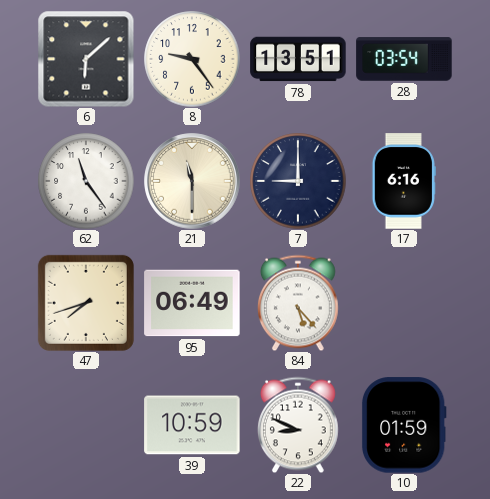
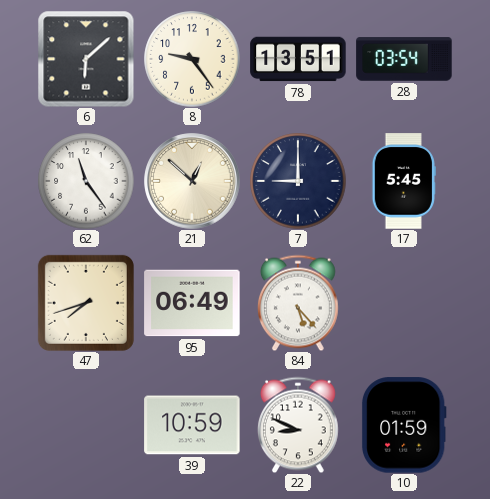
21: 11:30 -> 12:52 (192, 181)
17: 6:16 -> 5:45 (404, 181)
